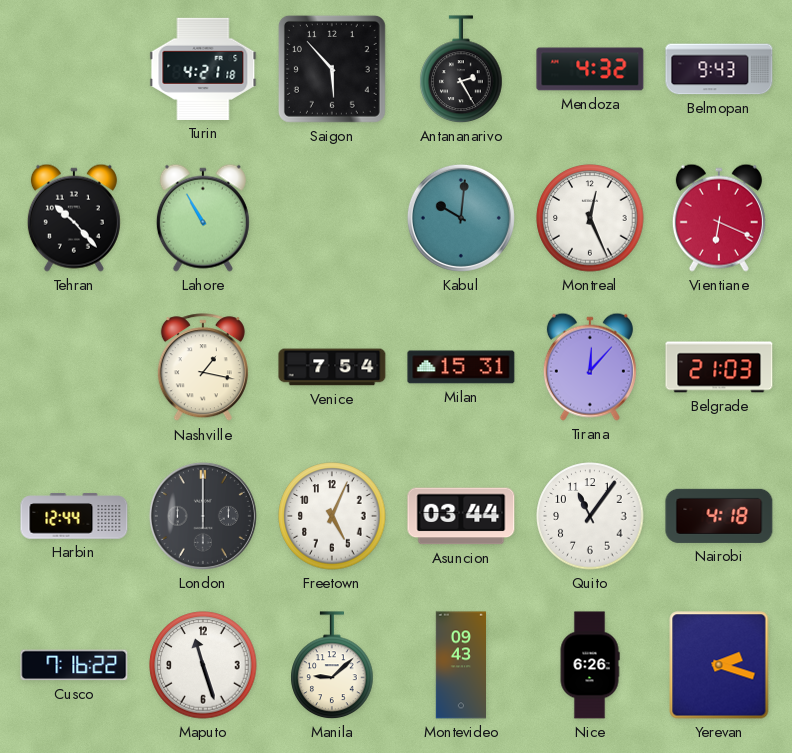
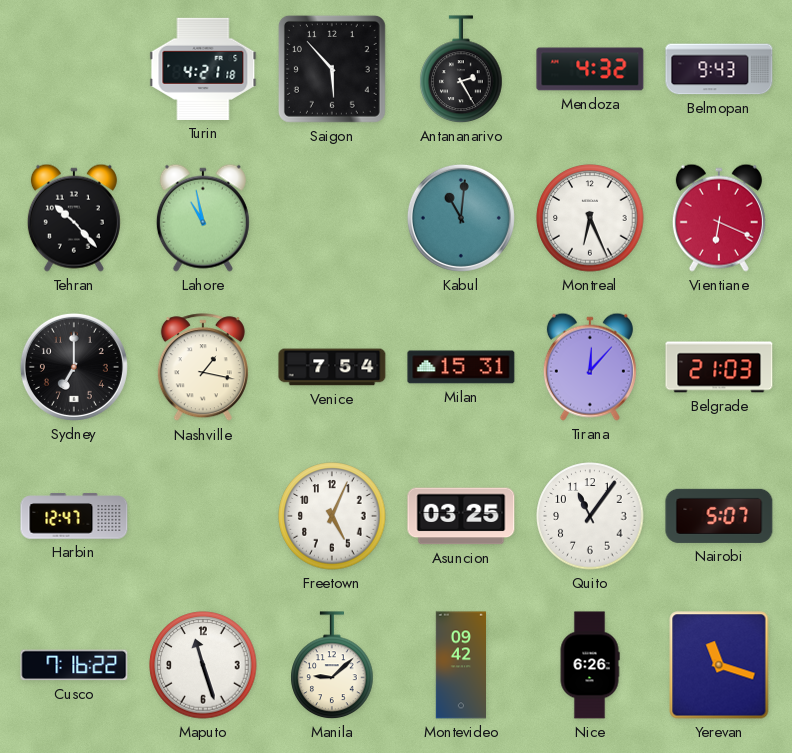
Lahore: 10:55 -> 10:58 (203, 218)
Kabul: 10:01 -> 11:01 (461, 218)
Montreal: 12:26 -> 6:26 (590, 218)
Sydney: none -> 7:00 (74, 367)
Harbin: 12:44 -> 12:47 (74, 516)
London: 12:00 -> none (203, 516)
Asuncion: 03:44 -> 03:25 (461, 516)
Nairobi: 4:18 -> 5:07 (719, 516)
Montevideo: 09:43 -> 09:42 (461, 665)
Yerevan: 2:18 -> 11:18 (719, 665)
